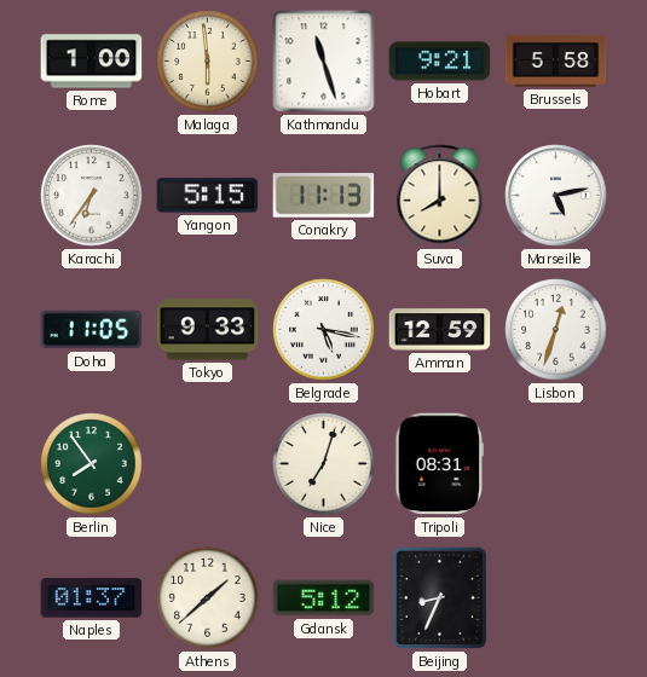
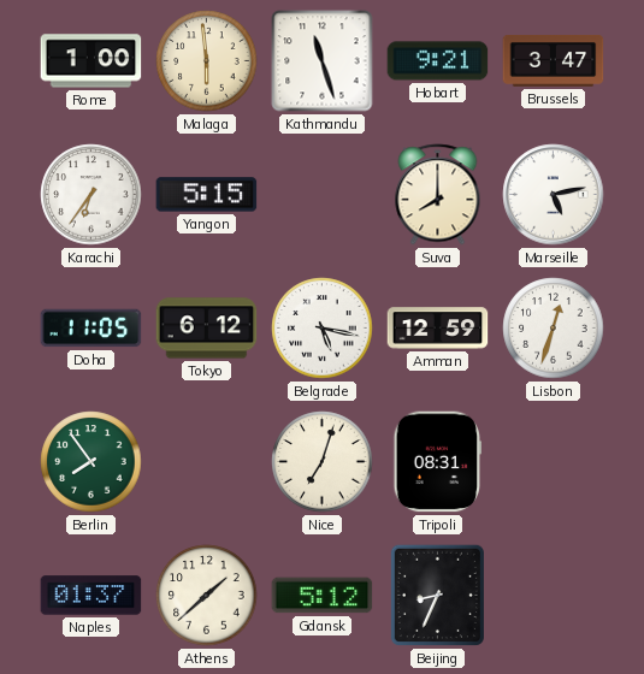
Brussels: 5:58 -> 3:47 (554, 61)
Conakry: 11:13 -> none (324, 196)
Tokyo: 9:33 -> 6:12 (207, 329)
